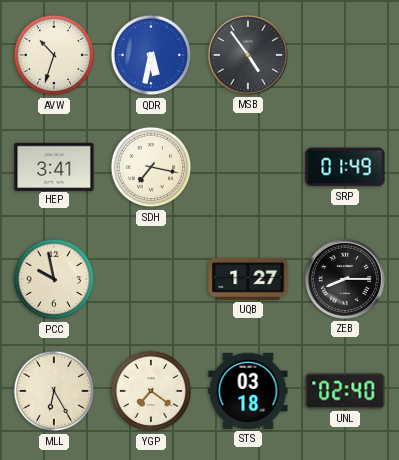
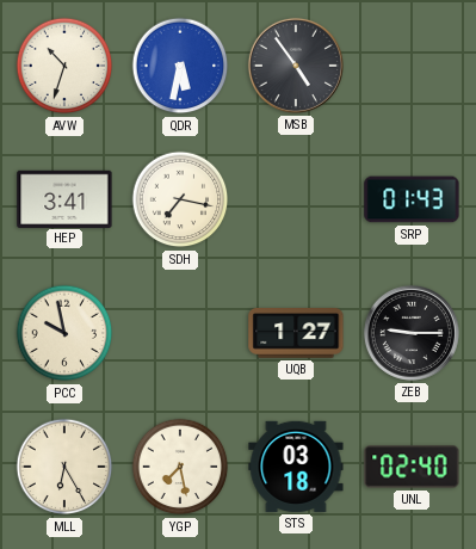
SRP: 01:49 -> 01:43 (412, 199)
ZEB: 8:15 -> 9:15 (412, 333)
YGP: 7:21 -> 7:28 (180, 467)
